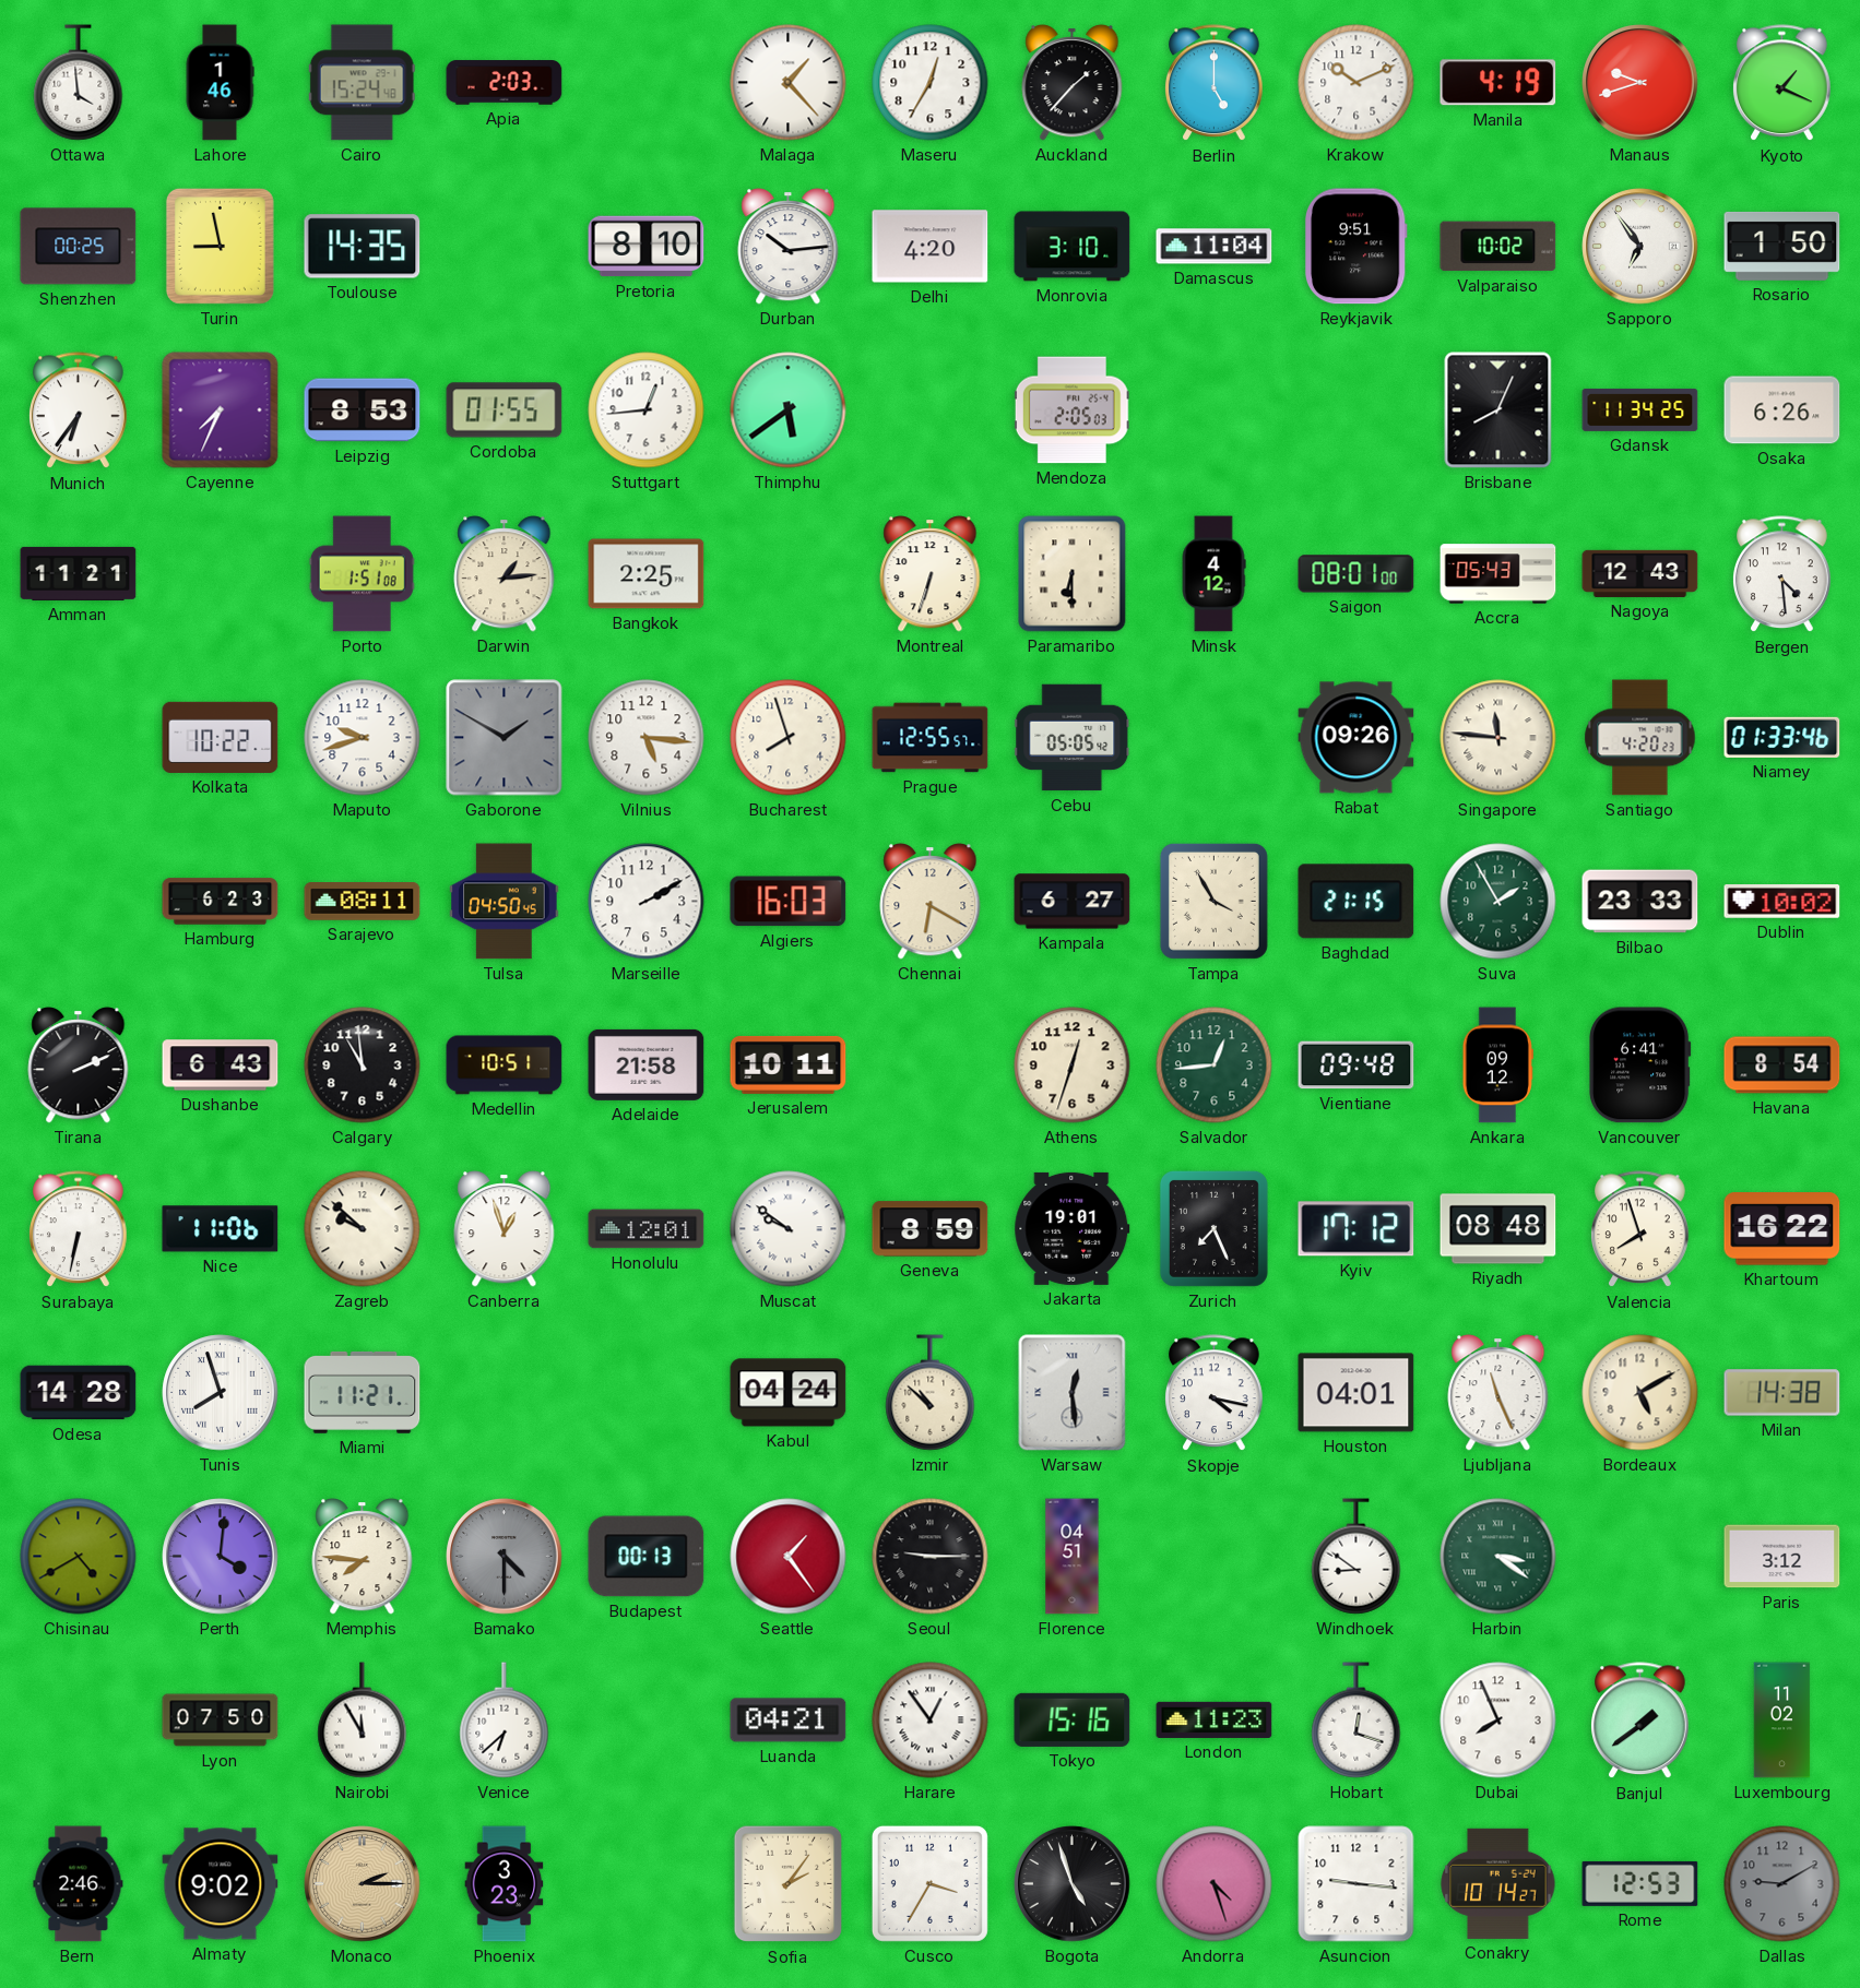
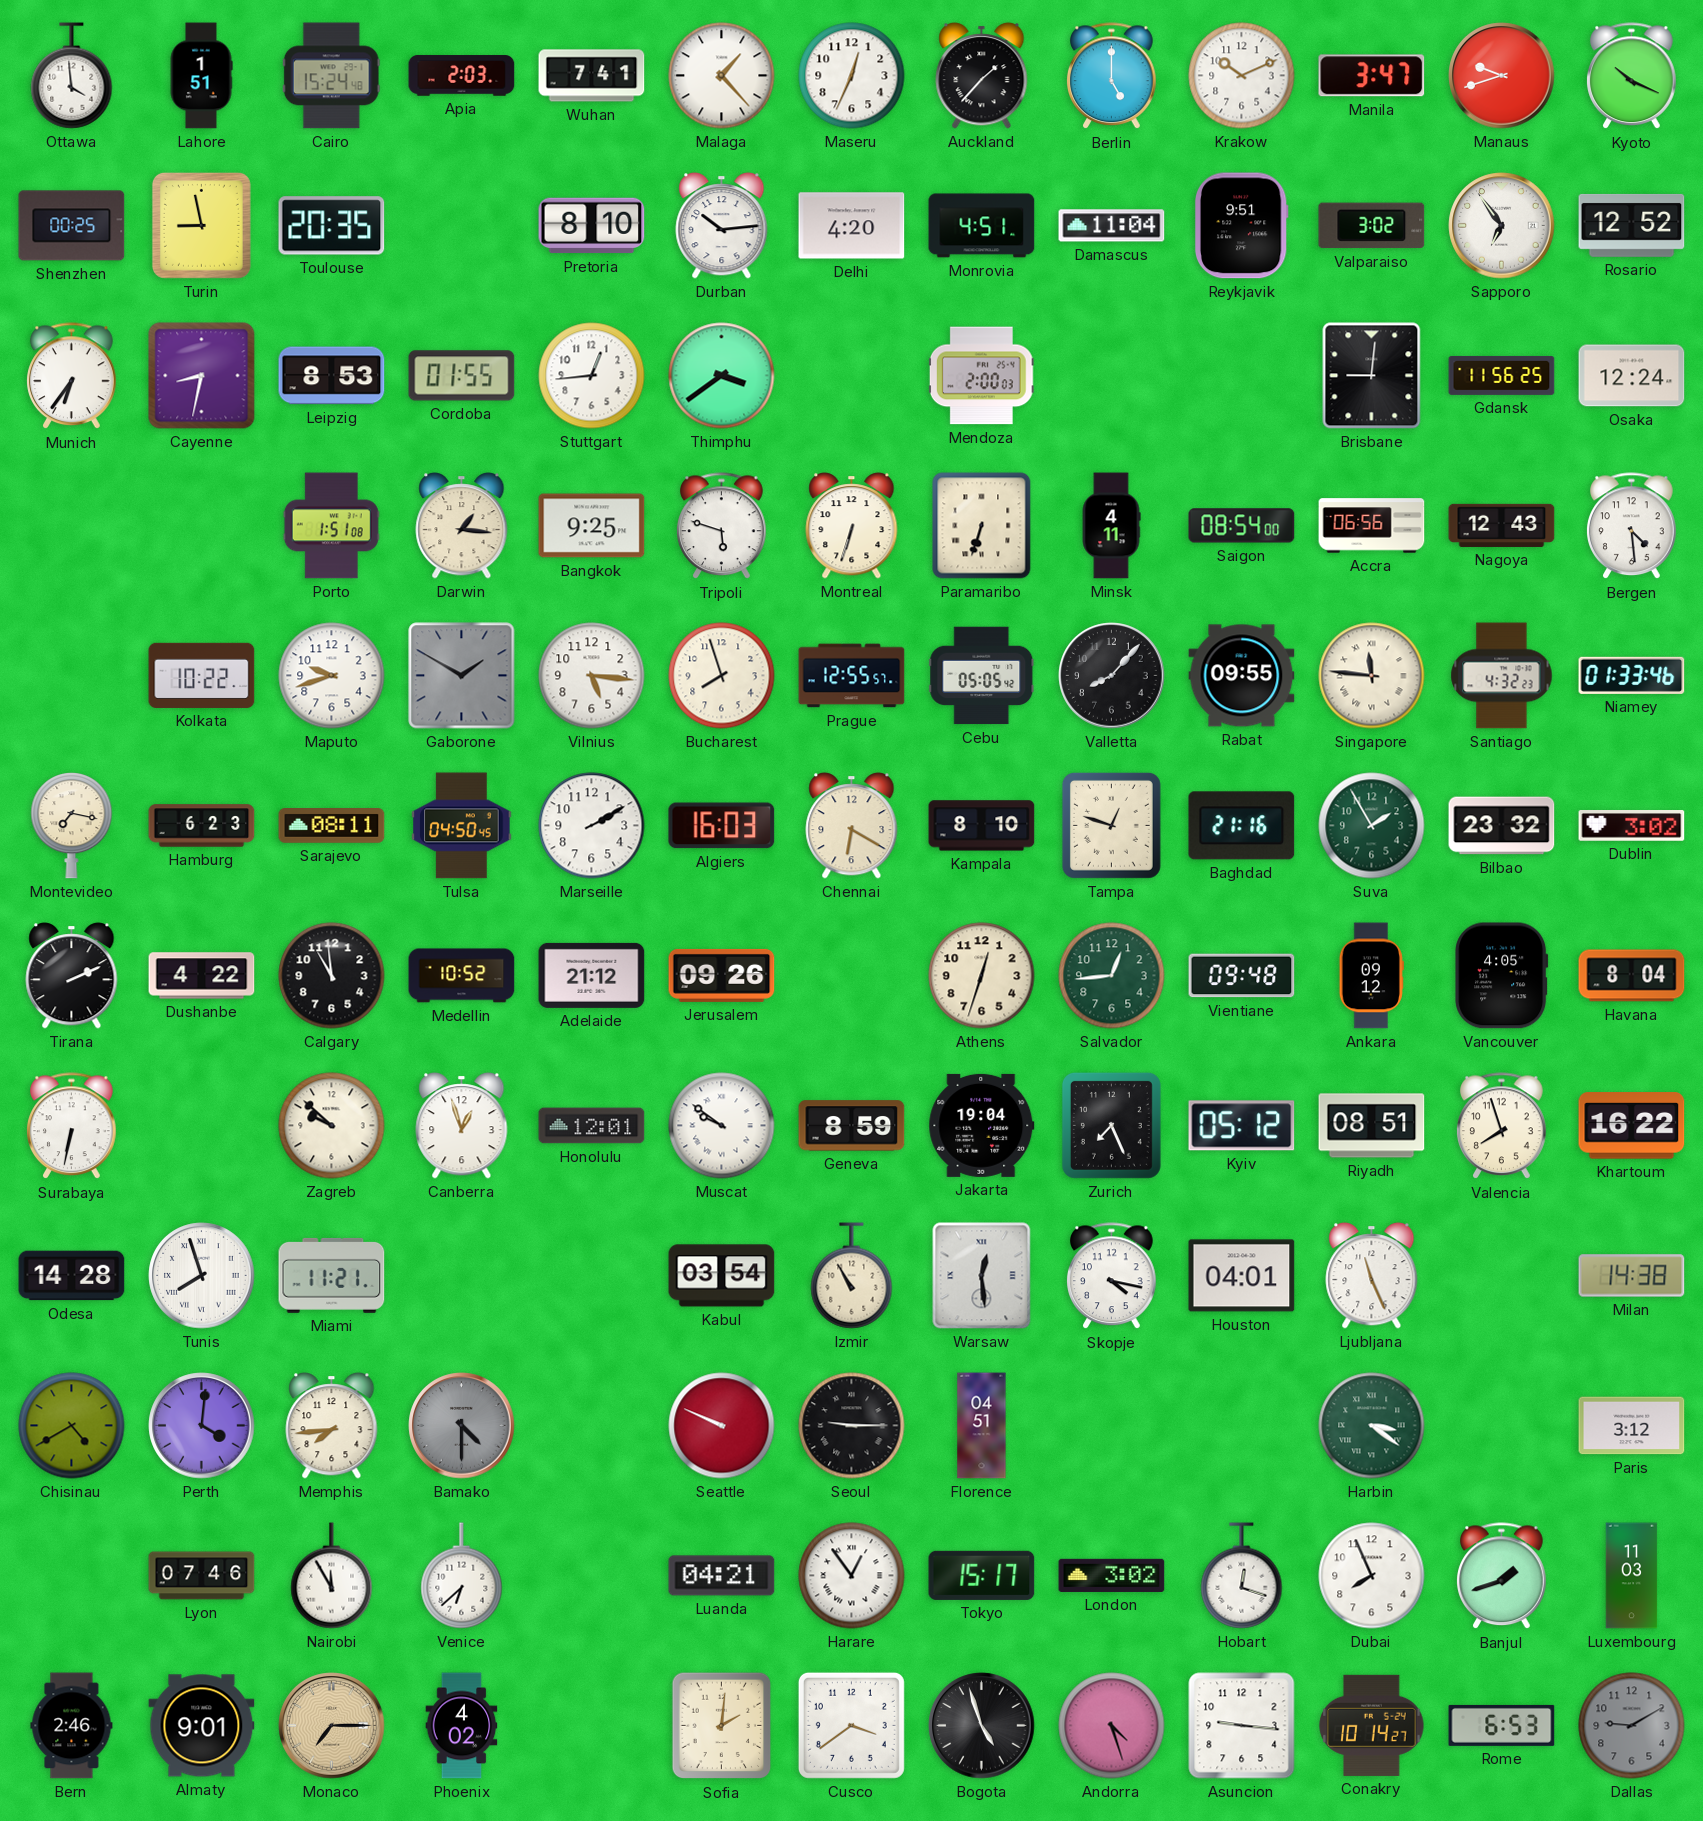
Lahore: 1:46 -> 1:51 (201, 76)
Wuhan: none -> 7:41 (592, 76)
Maseru: 12:35 -> 12:34 (852, 76)
Manila: 4:19 -> 3:47 (1372, 76)
Kyoto: 1:19 -> 10:19 (1632, 76)
Toulouse: 14:35 -> 20:35 (332, 226)
Monrovia: 3:10 -> 4:51 (982, 226)
Valparaiso: 10:02 -> 3:02 (1372, 226)
Rosario: 1:50 -> 12:52 (1632, 225)
Cayenne: 7:34 -> 8:32 (202, 376)
Thimphu: 5:39 -> 3:39 (722, 376)
Mendoza: 2:05 -> 2:00 (981, 376)
Brisbane: 8:04 -> 9:01 (1372, 376)
Gdansk: 11:34 -> 11:56 (1502, 375)
Osaka: 6:26 -> 12:24 (1632, 376)
Amman: 11:21 -> none (79, 573)
Darwin: 1:14 -> 1:16 (462, 526)
Bangkok: 2:25 -> 9:25 (592, 526)
Tripoli: none -> 5:48 (722, 526)
Paramaribo: 6:30 -> 6:33 (982, 526)
Minsk: 4:12 -> 4:11 (1111, 526)
Saigon: 08:01 -> 08:54 (1242, 526)
Accra: 05:43 -> 06:56 (1372, 526)
Valletta: none -> 8:07 (1112, 676)
Rabat: 09:26 -> 09:55 (1242, 676)
Santiago: 4:20 -> 4:32 (1502, 676)
Montevideo: none -> 7:17 (72, 826)
Kampala: 6:27 -> 8:10 (982, 826)
Tampa: 3:55 -> 12:48 (1111, 825)
Baghdad: 21:15 -> 21:16 (1242, 826)
Bilbao: 23:33 -> 23:32 (1502, 826)
Dublin: 10:02 -> 3:02 (1632, 826)
Dushanbe: 6:43 -> 4:22 (202, 976)
Medellin: 10:51 -> 10:52 (462, 976)
Adelaide: 21:58 -> 21:12 (592, 975)
Jerusalem: 10:11 -> 09:26 (722, 975)
Vancouver: 6:41 -> 4:05 (1502, 976)
Havana: 8:54 -> 8:04 (1632, 976)
Nice: 11:06 -> none (221, 1229)
Jakarta: 19:01 -> 19:04 (982, 1125)
Kyiv: 17:12 -> 05:12 (1242, 1126)
Riyadh: 08:48 -> 08:51 (1372, 1126)
Kabul: 04:24 -> 03:54 (722, 1276)
Izmir: 10:52 -> 10:55 (852, 1276)
Bordeaux: 5:10 -> none (1640, 1393)
Memphis: 7:46 -> 7:44 (332, 1426)
Budapest: 00:13 -> none (647, 1557)
Seattle: 1:24 -> 9:49 (722, 1426)
Windhoek: 8:51 -> none (1357, 1557)
Lyon: 07:50 -> 07:46 (202, 1576)
Tokyo: 15:16 -> 15:17 (982, 1575)
London: 11:23 -> 3:02 (1112, 1575)
Banjul: 1:39 -> 1:42 (1502, 1576)
Luxembourg: 11:02 -> 11:03 (1632, 1576)
Almaty: 9:02 -> 9:01 (202, 1726)
Monaco: 2:15 -> 7:15 (332, 1726)
Phoenix: 3:23 -> 4:02 (462, 1726)
Sofia: 2:06 -> 2:01 (722, 1726)
Cusco: 3:35 -> 3:39 (851, 1725)
Rome: 12:53 -> 6:53 (1502, 1725)
